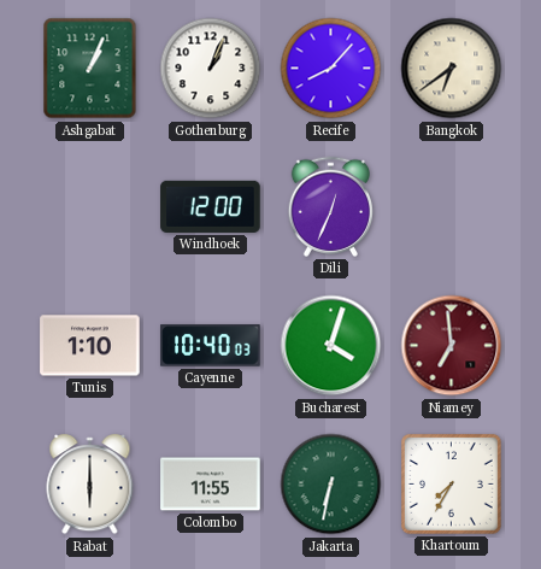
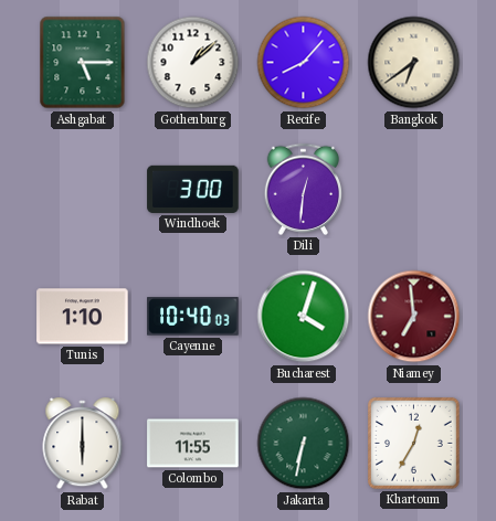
Ashgabat: 1:04 -> 5:15 (83, 63)
Gothenburg: 1:04 -> 1:08 (193, 63)
Windhoek: 12:00 -> 3:00 (193, 189)
Dili: 12:34 -> 12:31 (303, 189)
Khartoum: 7:35 -> 12:35 (413, 443)
